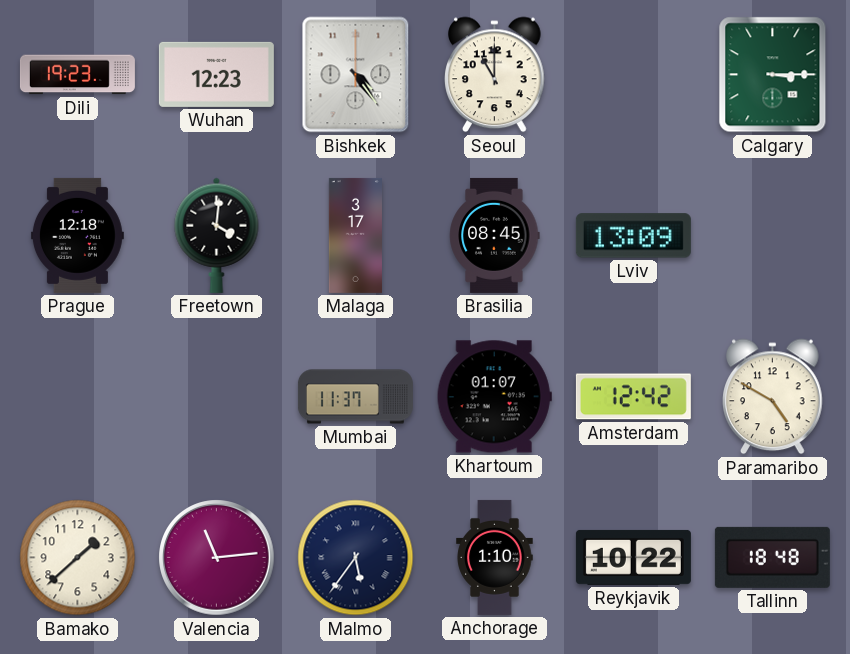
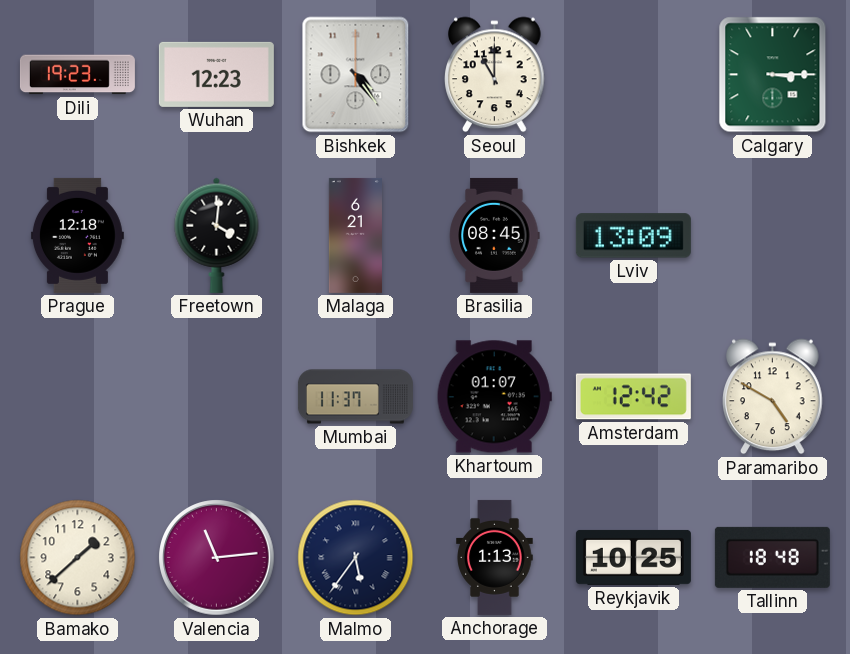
Malaga: 3:17 -> 6:21 (355, 235)
Anchorage: 1:10 -> 1:13 (495, 557)
Reykjavik: 10:22 -> 10:25 (633, 557)
